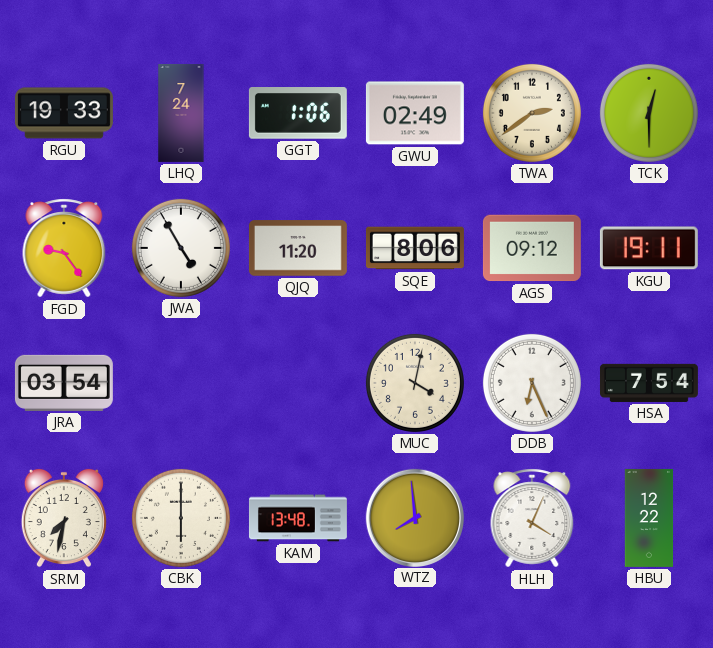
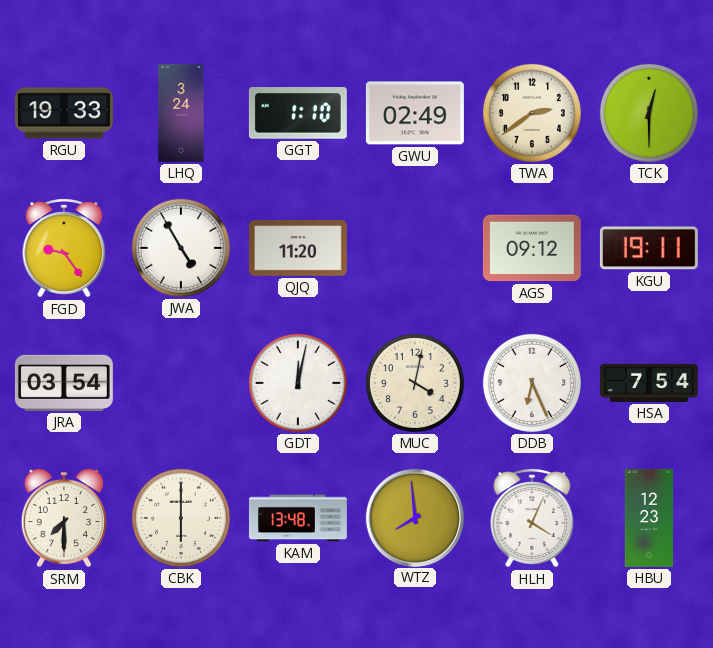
LHQ: 7:24 -> 3:24 (181, 113)
GGT: 1:06 -> 1:10 (298, 114)
SQE: 8:06 -> none (415, 248)
GDT: none -> 12:02 (298, 383)
SRM: 7:32 -> 7:30 (64, 518)
HBU: 12:22 -> 12:23 (649, 518)
